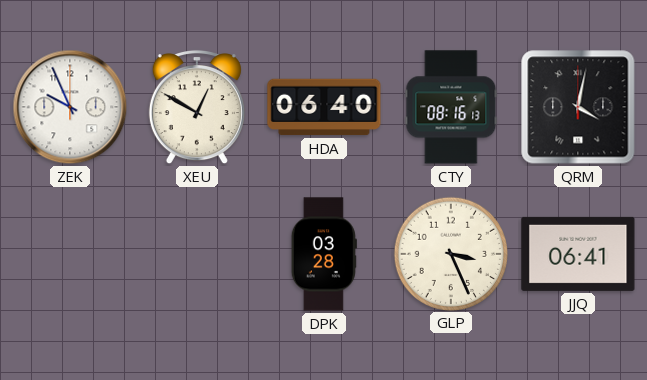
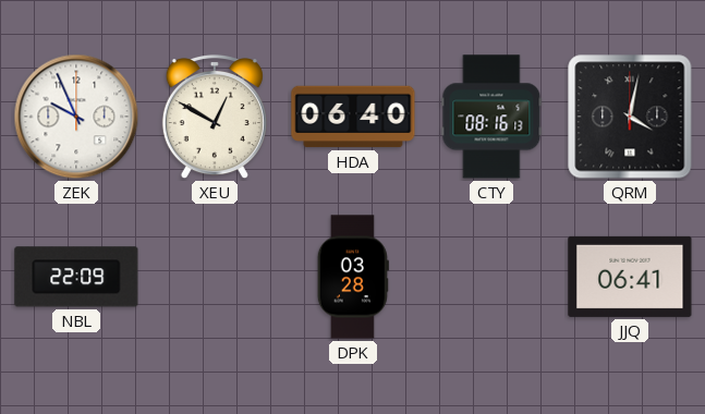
NBL: none -> 22:09 (76, 277)
GLP: 3:26 -> none (450, 253)
